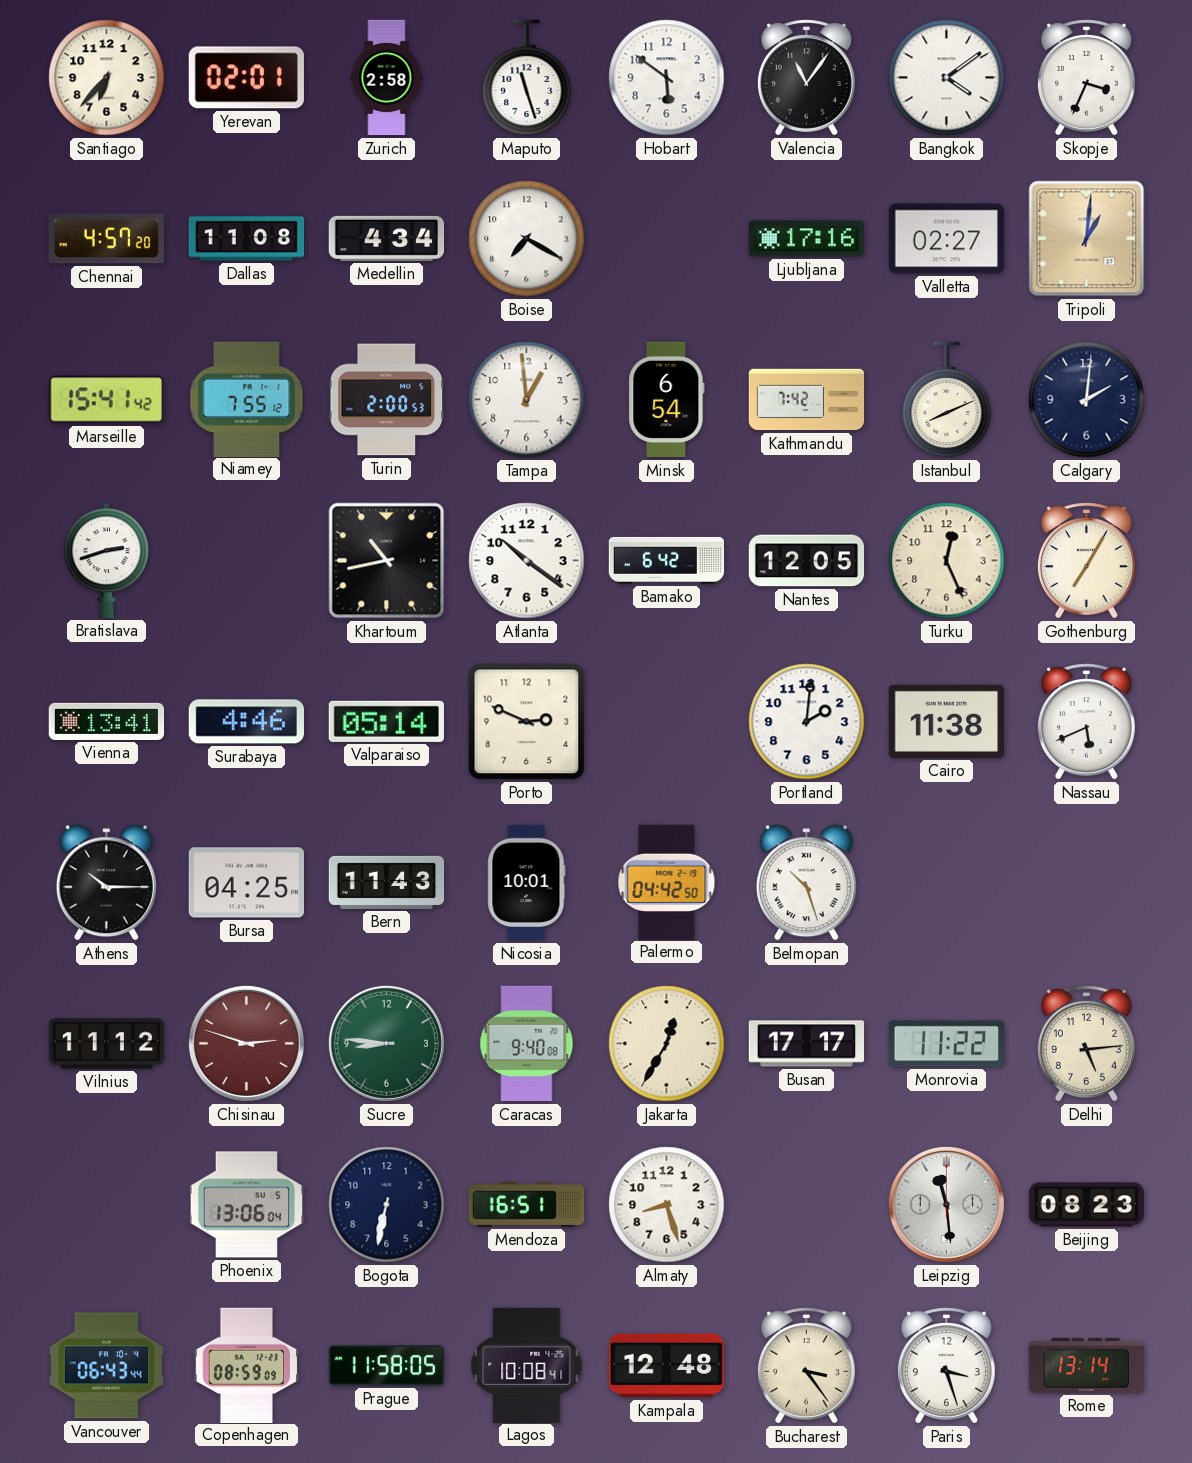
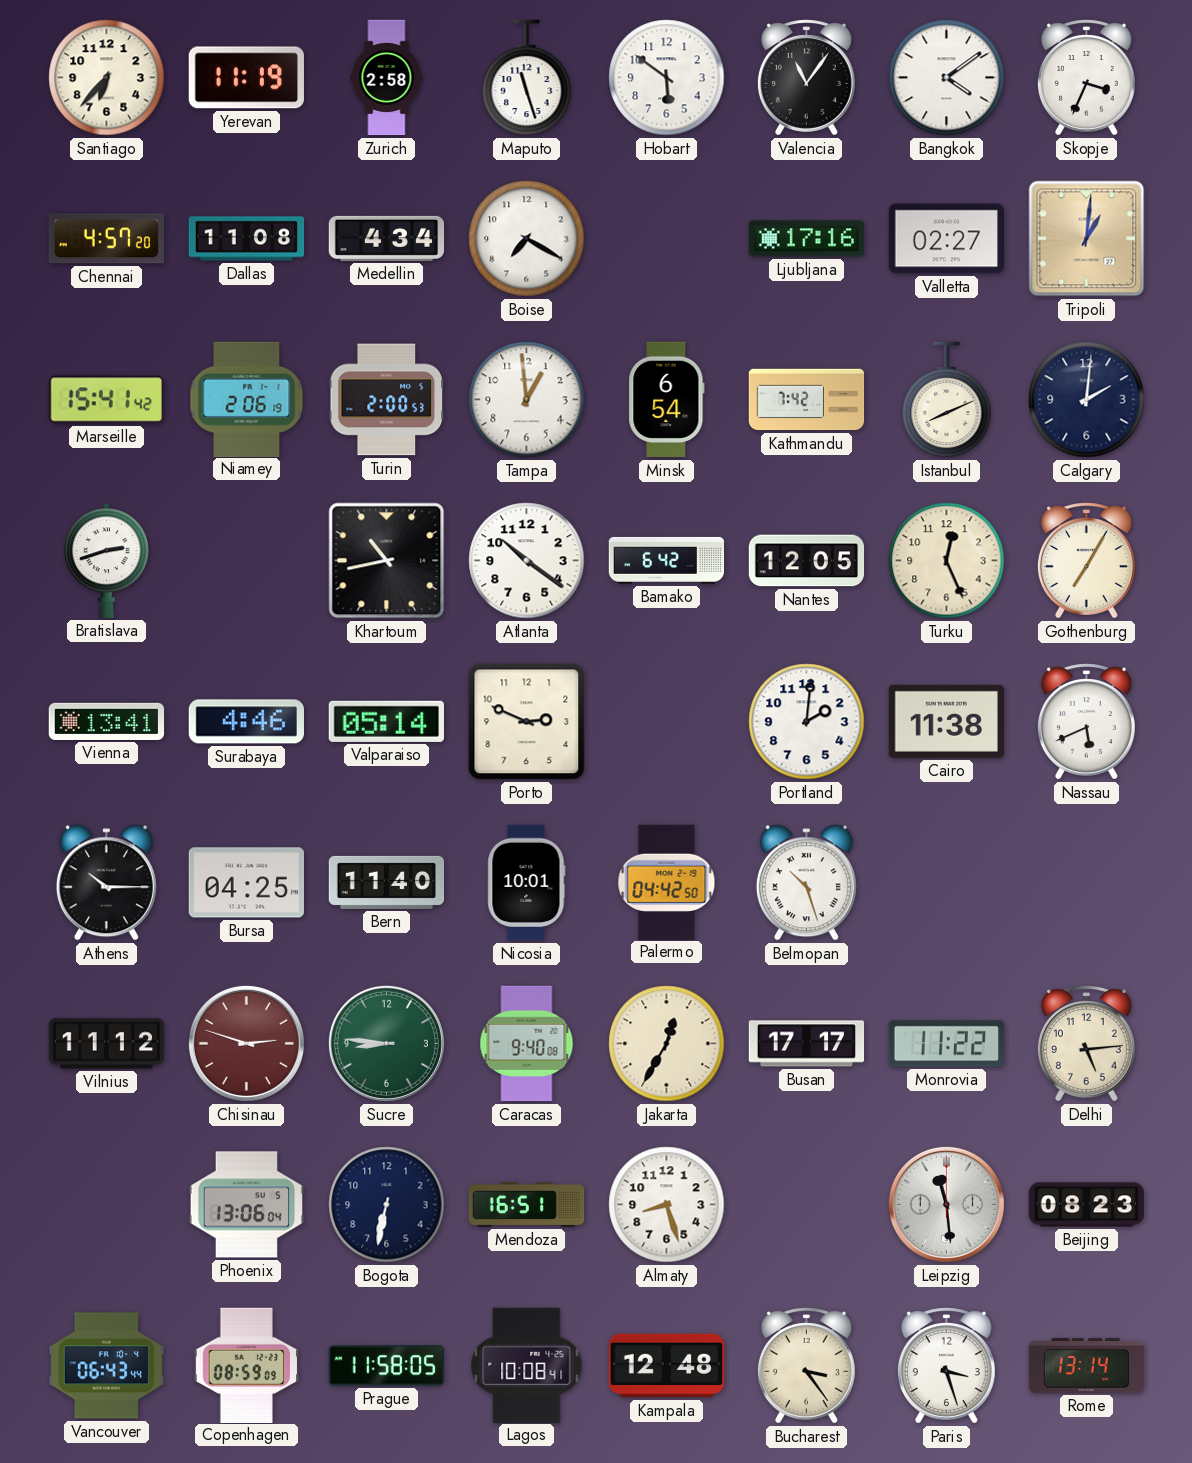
Yerevan: 02:01 -> 11:19 (246, 78)
Niamey: 7:55 -> 2:06 (247, 399)
Bern: 11:43 -> 11:40 (387, 882)
